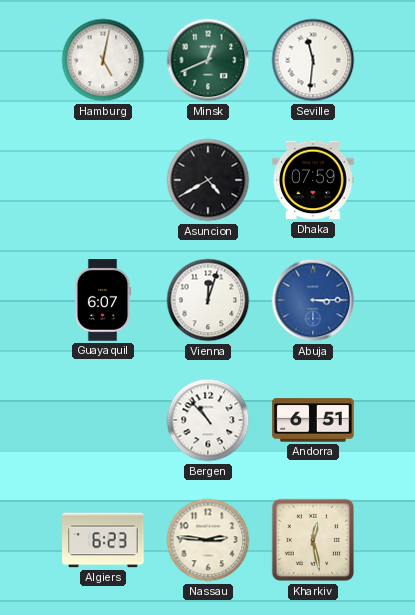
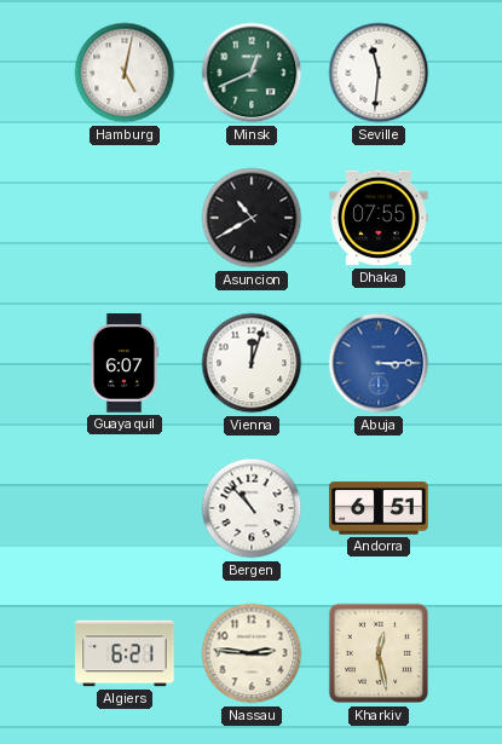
Asuncion: 4:40 -> 10:40 (252, 218)
Dhaka: 07:59 -> 07:55 (379, 218)
Algiers: 6:23 -> 6:21 (125, 653)
